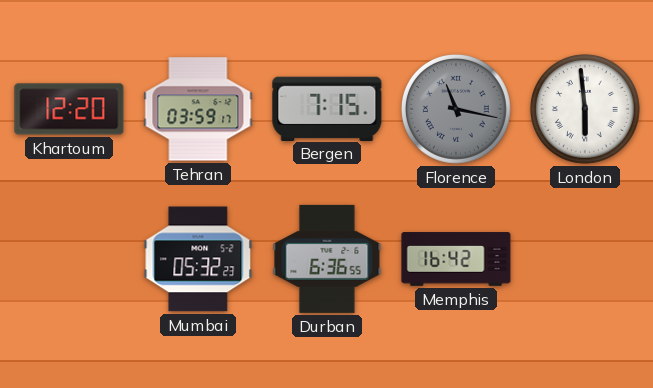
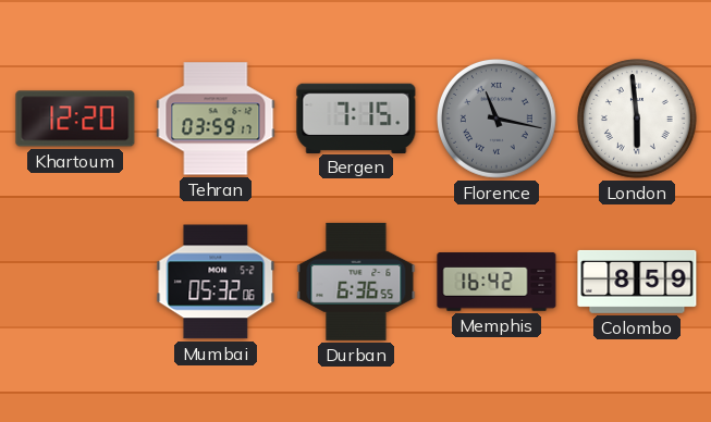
Mumbai: 05:32:23 -> 05:32:06 (216, 282)
Colombo: none -> 8:59 (637, 282)
